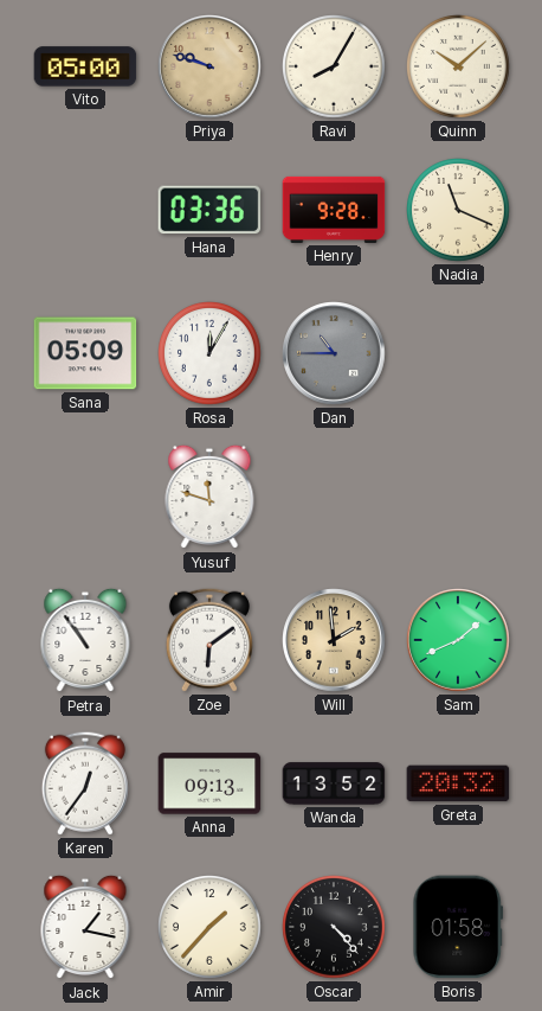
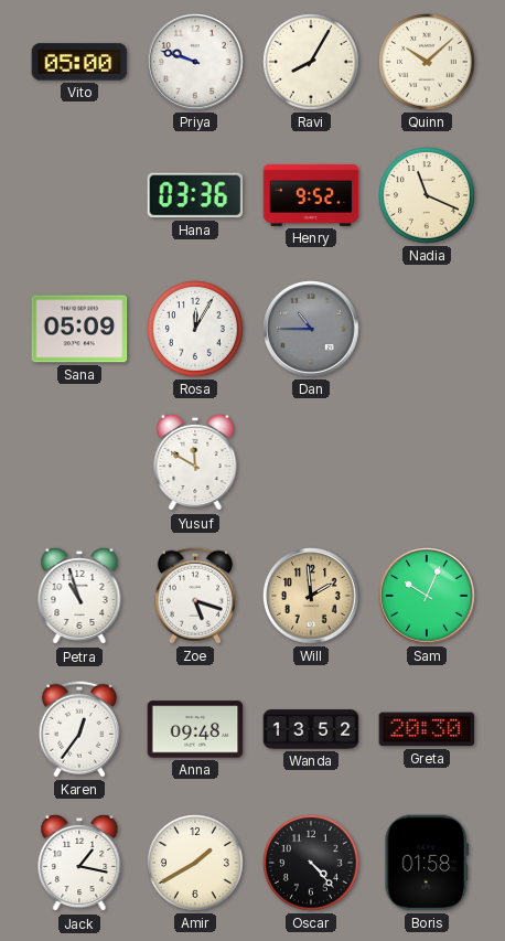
Priya dial: champagne -> white (195, 62)
Henry: 9:28 -> 9:52 (311, 195)
Yusuf: 11:48 -> 11:50 (195, 462)
Petra: 10:54 -> 10:57 (79, 596)
Zoe: 6:09 -> 5:18 (195, 596)
Sam: 1:41 -> 10:04 (427, 596)
Anna: 09:13 -> 09:48 (195, 729)
Greta: 20:32 -> 20:30 (427, 729)
Amir: 1:37 -> 1:40 (196, 864)
